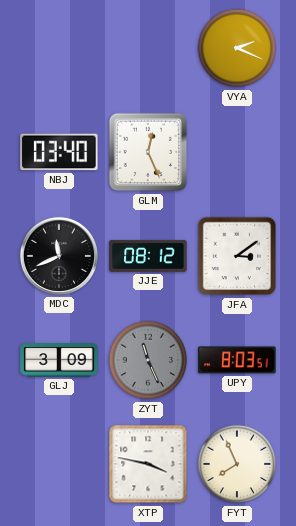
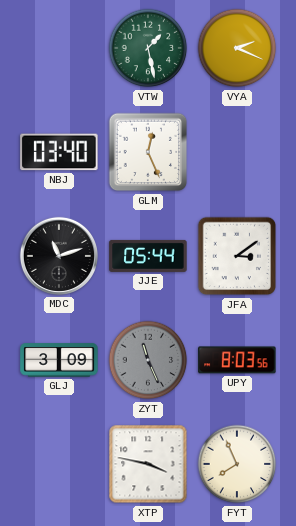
VTW: none -> 1:28 (148, 48)
MDC: 11:41 -> 11:12 (59, 256)
JJE: 08:12 -> 05:44 (148, 256)
UPY: 8:03:51 -> 8:03:56 (237, 360)
